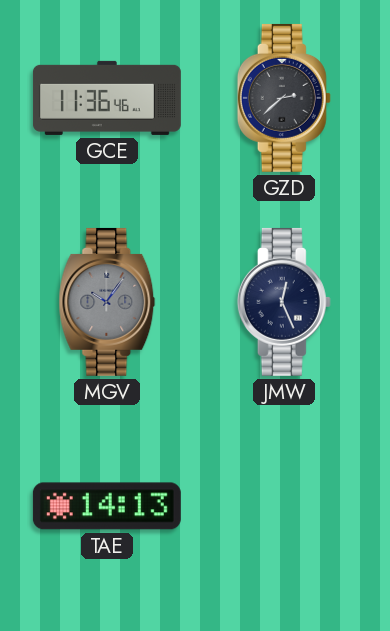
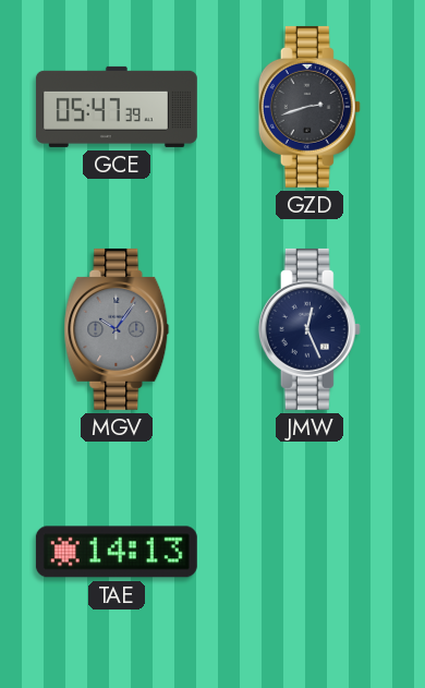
GCE: 11:36 -> 05:47 (117, 107)
GZD: 2:38 -> 2:42 (309, 107)
